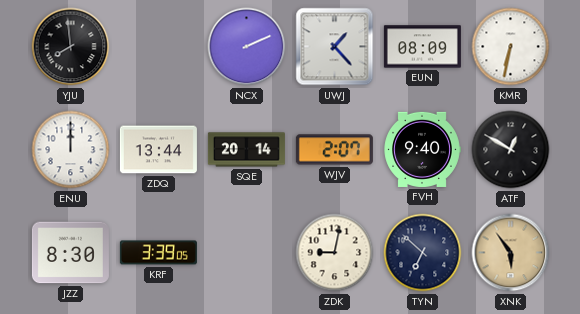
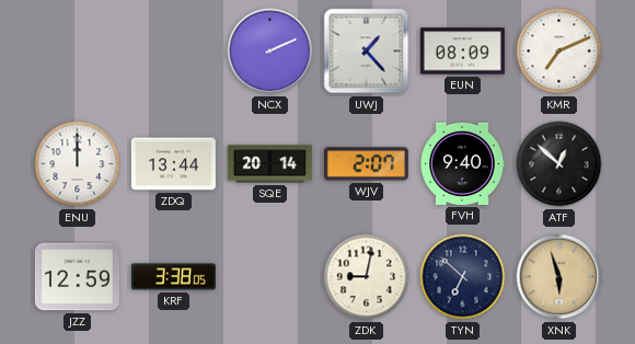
YJU: 7:59 -> none (71, 47)
KMR: 6:32 -> 7:11 (559, 51)
ATF: 12:50 -> 12:52 (559, 164)
JZZ: 8:30 -> 12:59 (77, 277)
KRF: 3:39 -> 3:38 (173, 277)
XNK: 5:54 -> 5:57 (559, 277)
